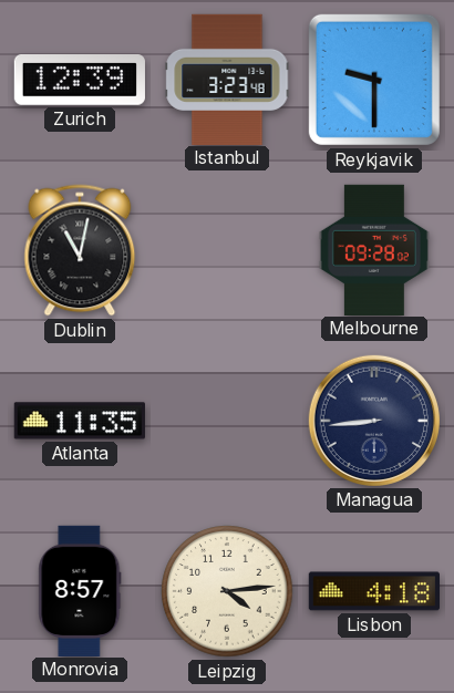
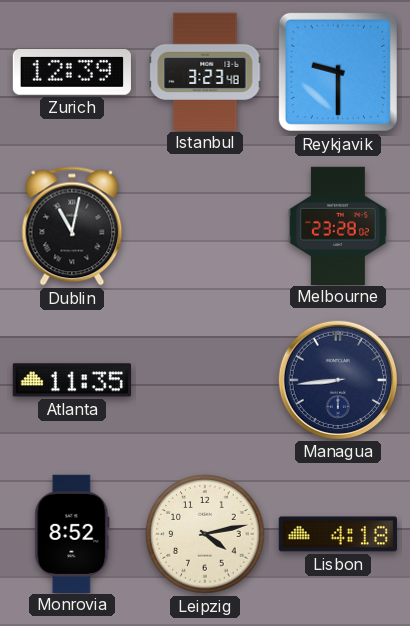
Melbourne: 09:28 -> 23:28 (338, 225)
Monrovia: 8:57 -> 8:52 (72, 533)
Leipzig: 4:14 -> 4:13 (205, 534)
